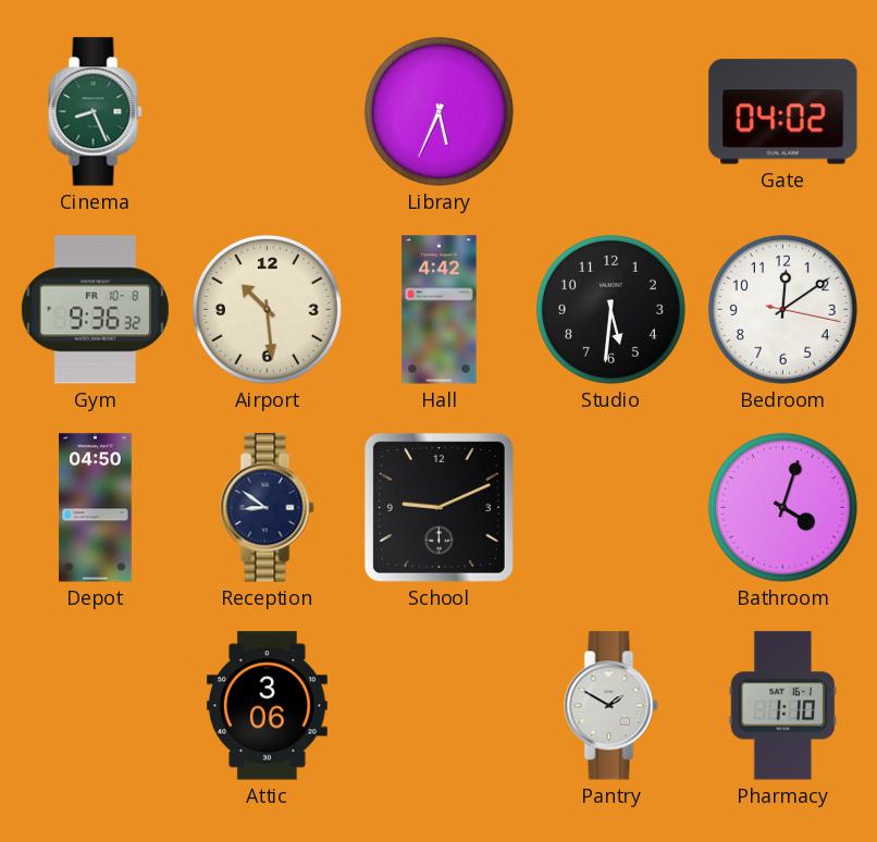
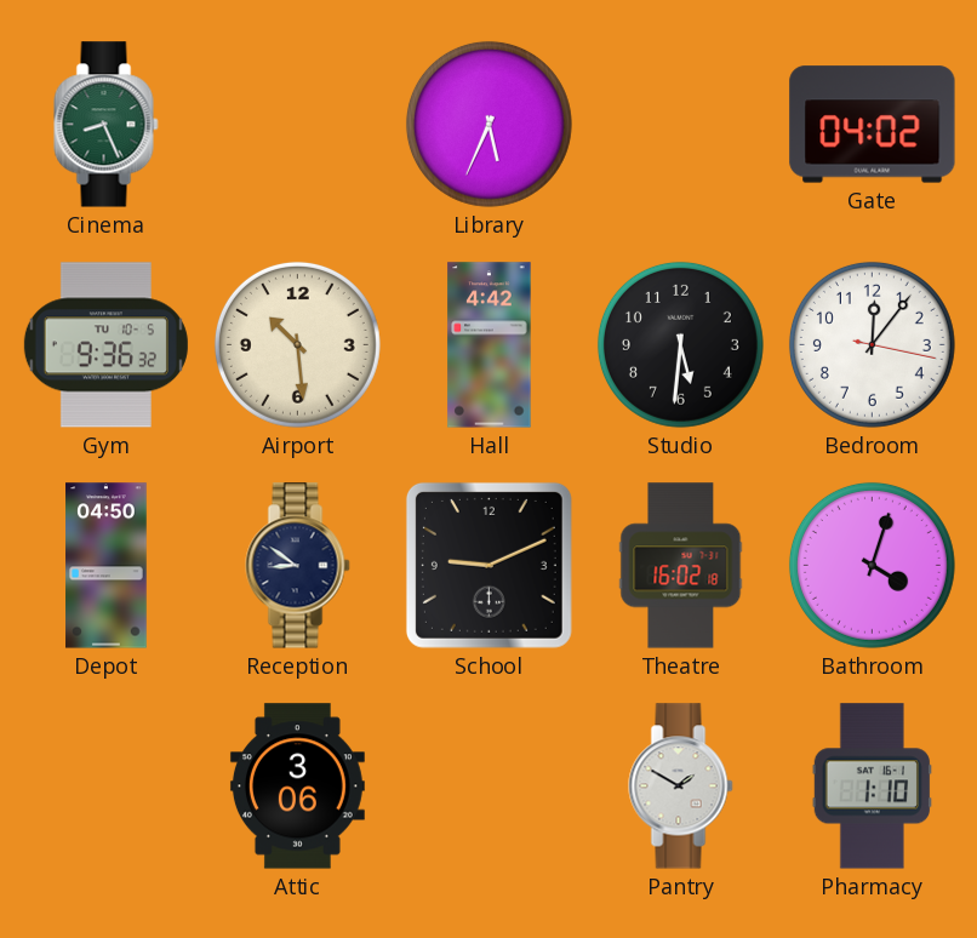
Gym date: FR 10-8 -> TU 10-5 (105, 345)
Bedroom: 12:09 -> 12:06 (872, 344)
Theatre: none -> 16:02 (681, 566)
